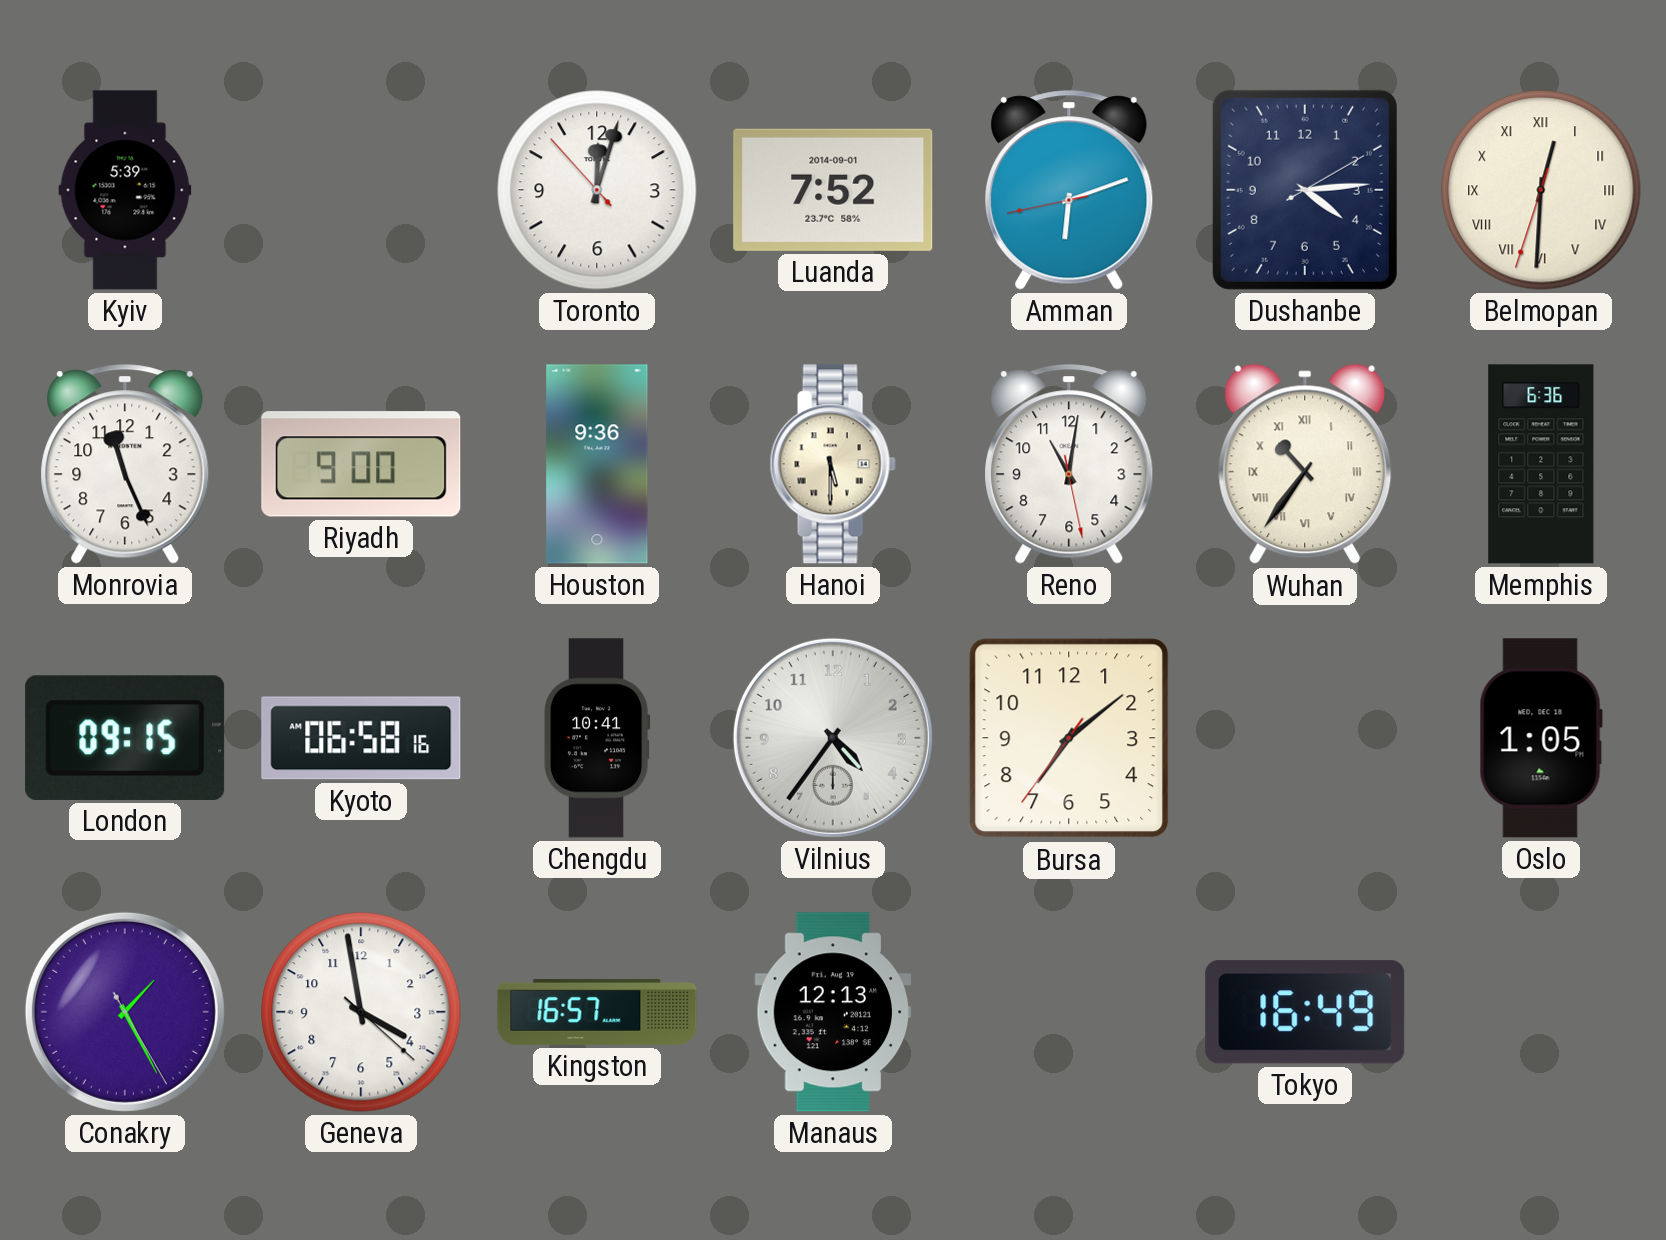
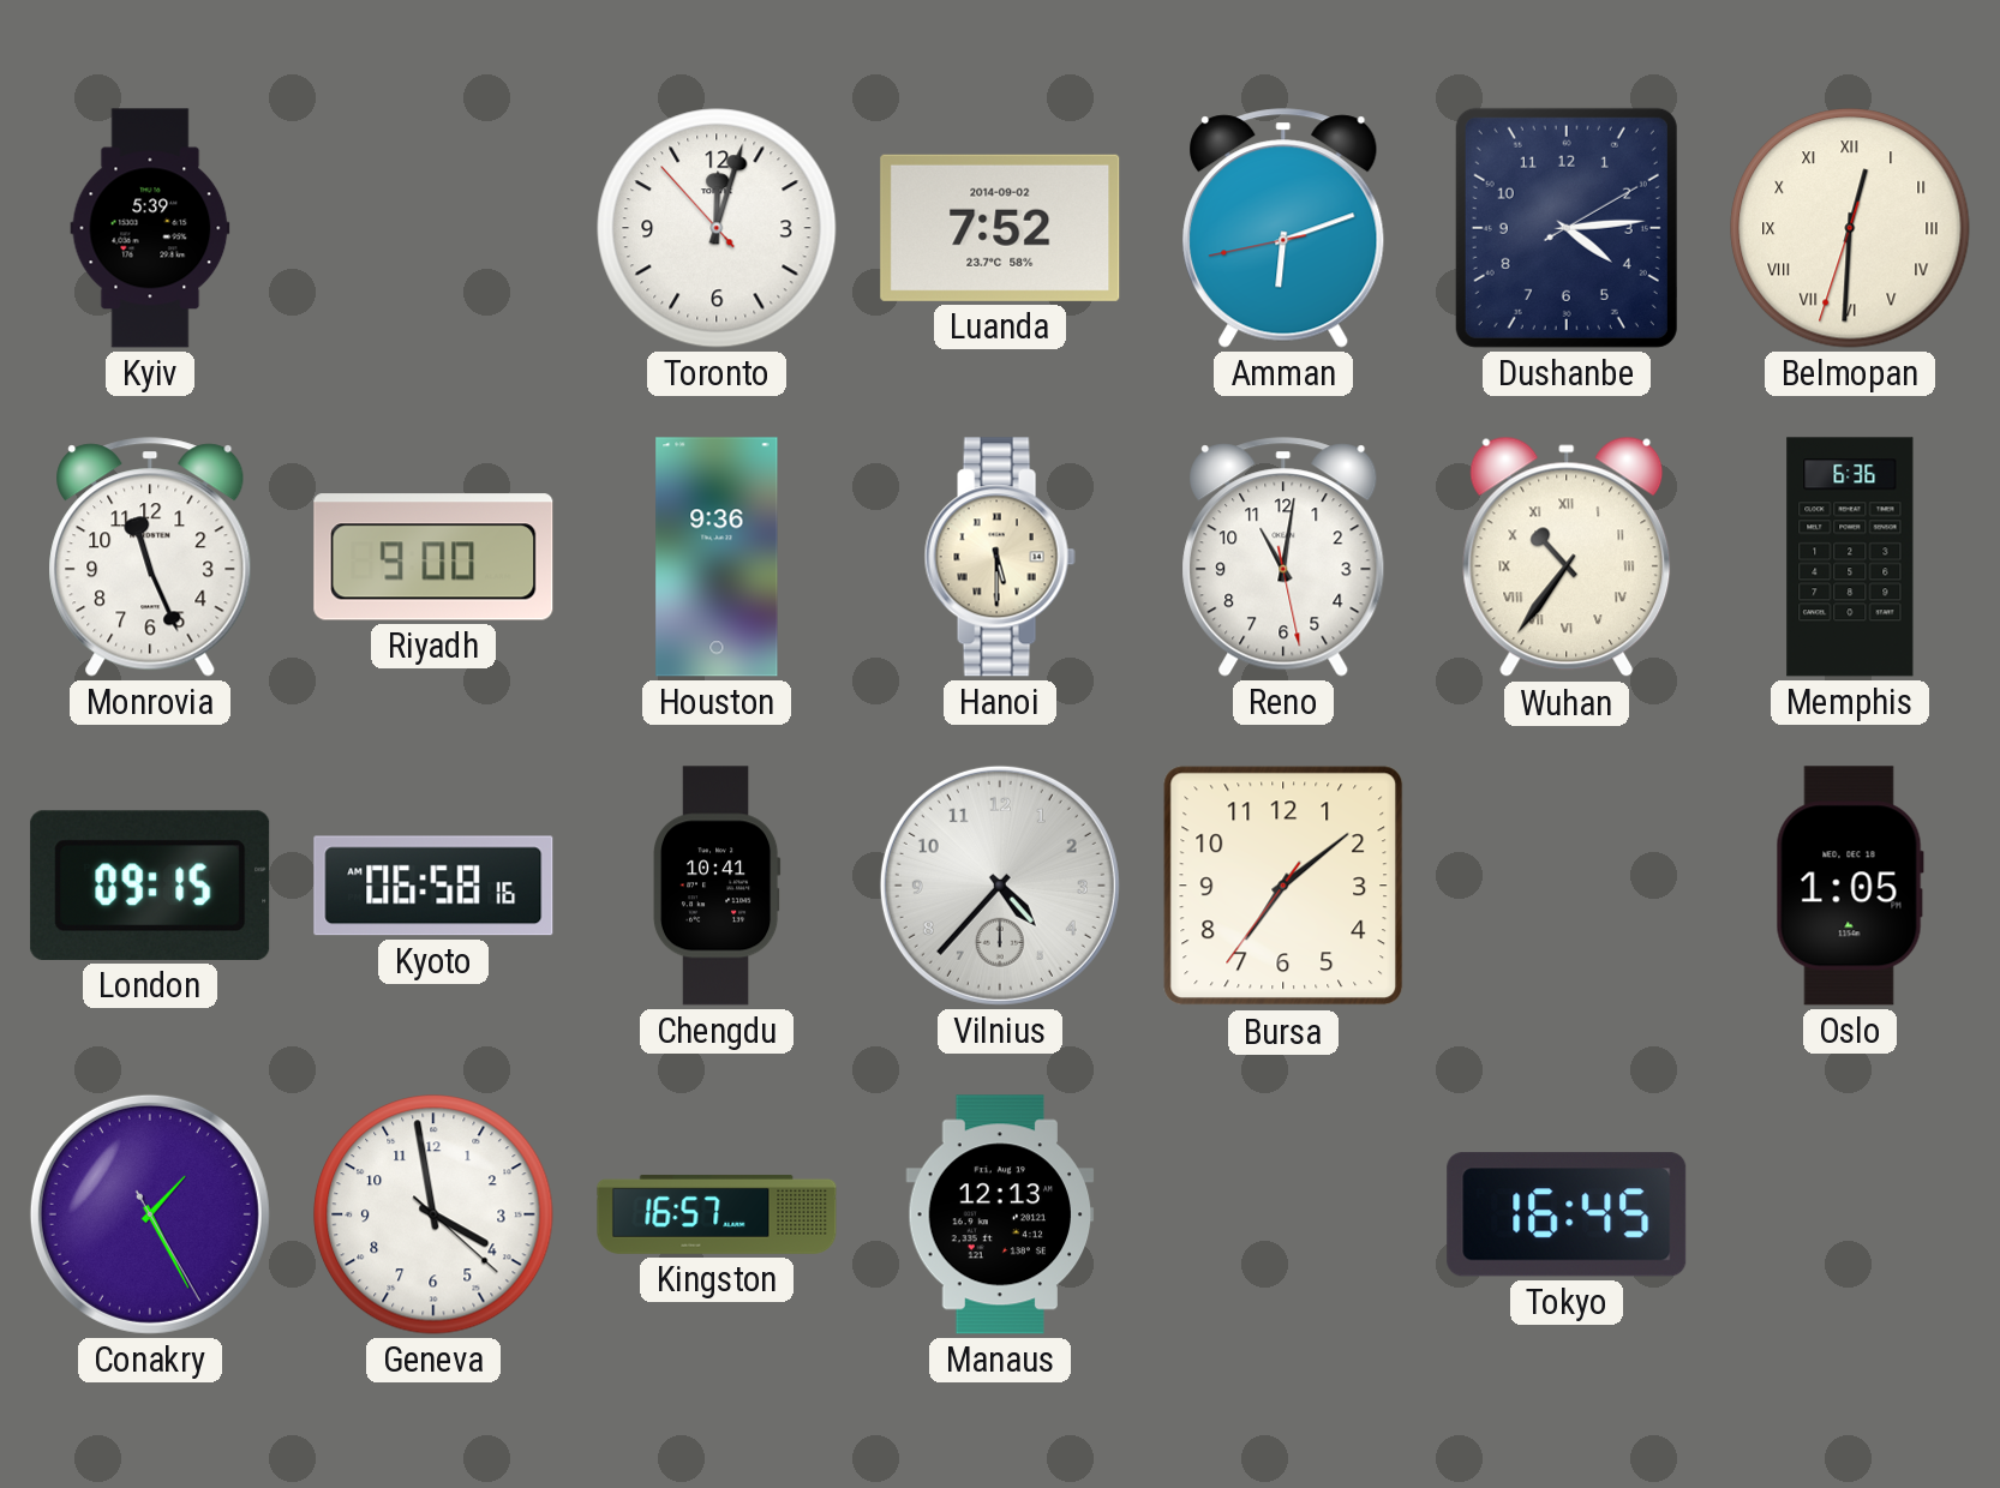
Luanda date: 2014-09-01 -> 2014-09-02 (1000, 228)
Vilnius: 4:36 -> 4:37 (1000, 886)
Tokyo: 16:49 -> 16:45 (1567, 1214)
